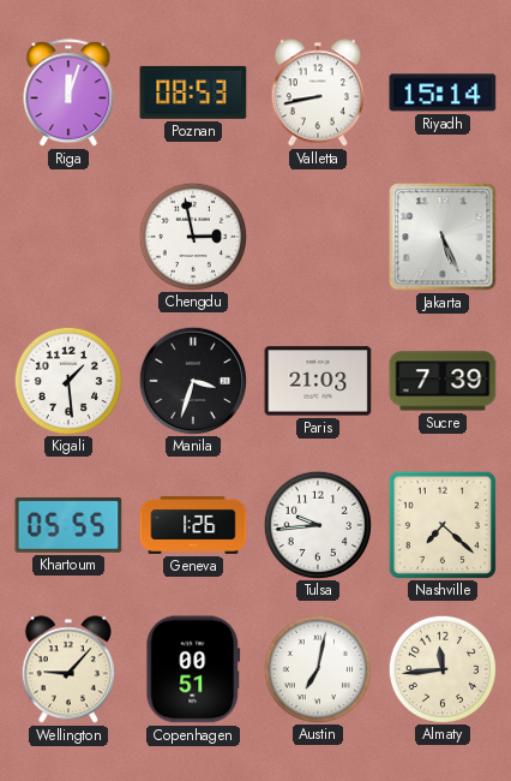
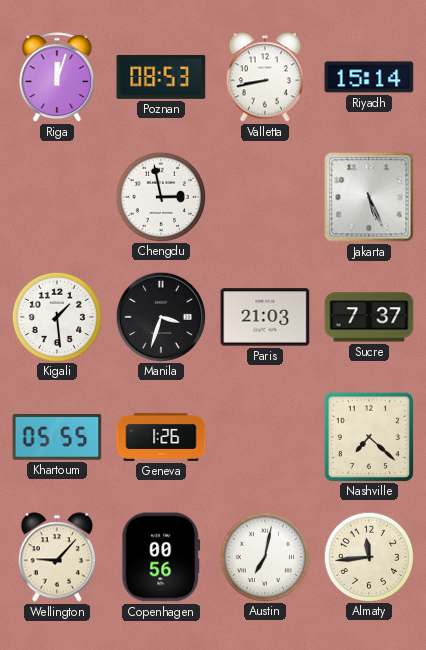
Sucre: 7:39 -> 7:37 (369, 317)
Tulsa: 9:44 -> none (317, 524)
Copenhagen: 00:51 -> 00:56 (161, 557)
